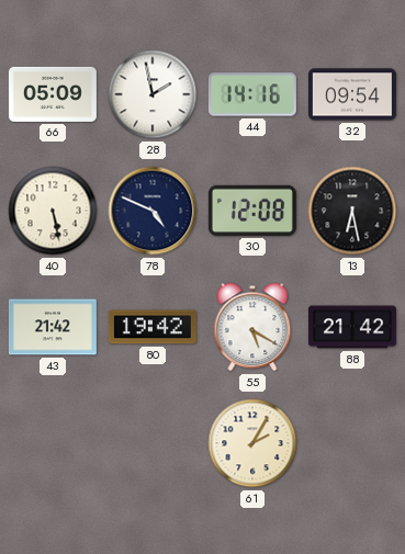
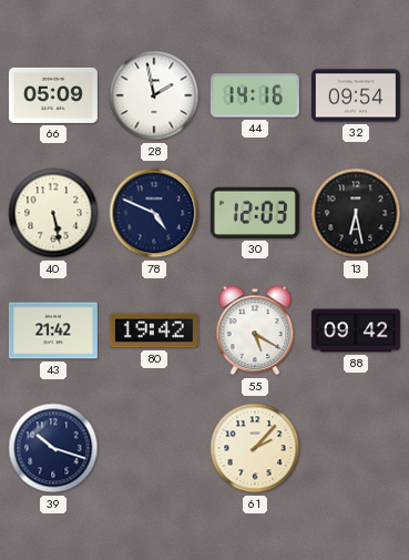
30: 12:08 -> 12:03 (255, 213)
88: 21:42 -> 09:42 (356, 330)
39: none -> 10:18 (53, 448)
61: 2:05 -> 2:07 (255, 448)
